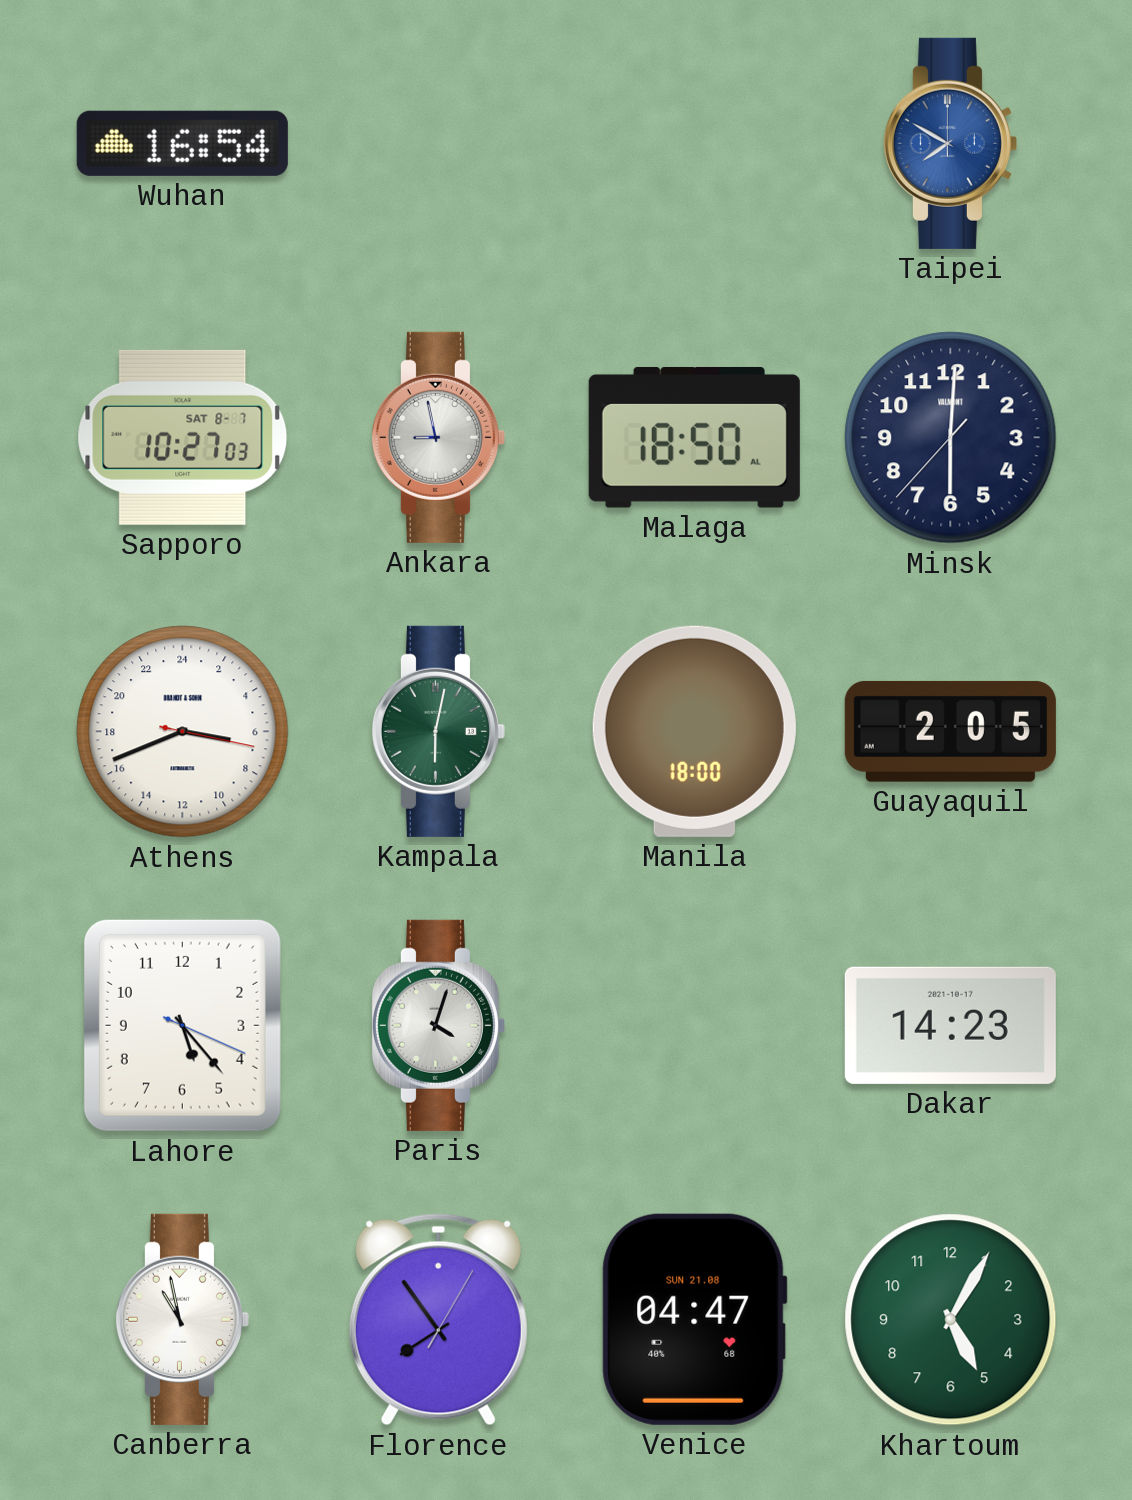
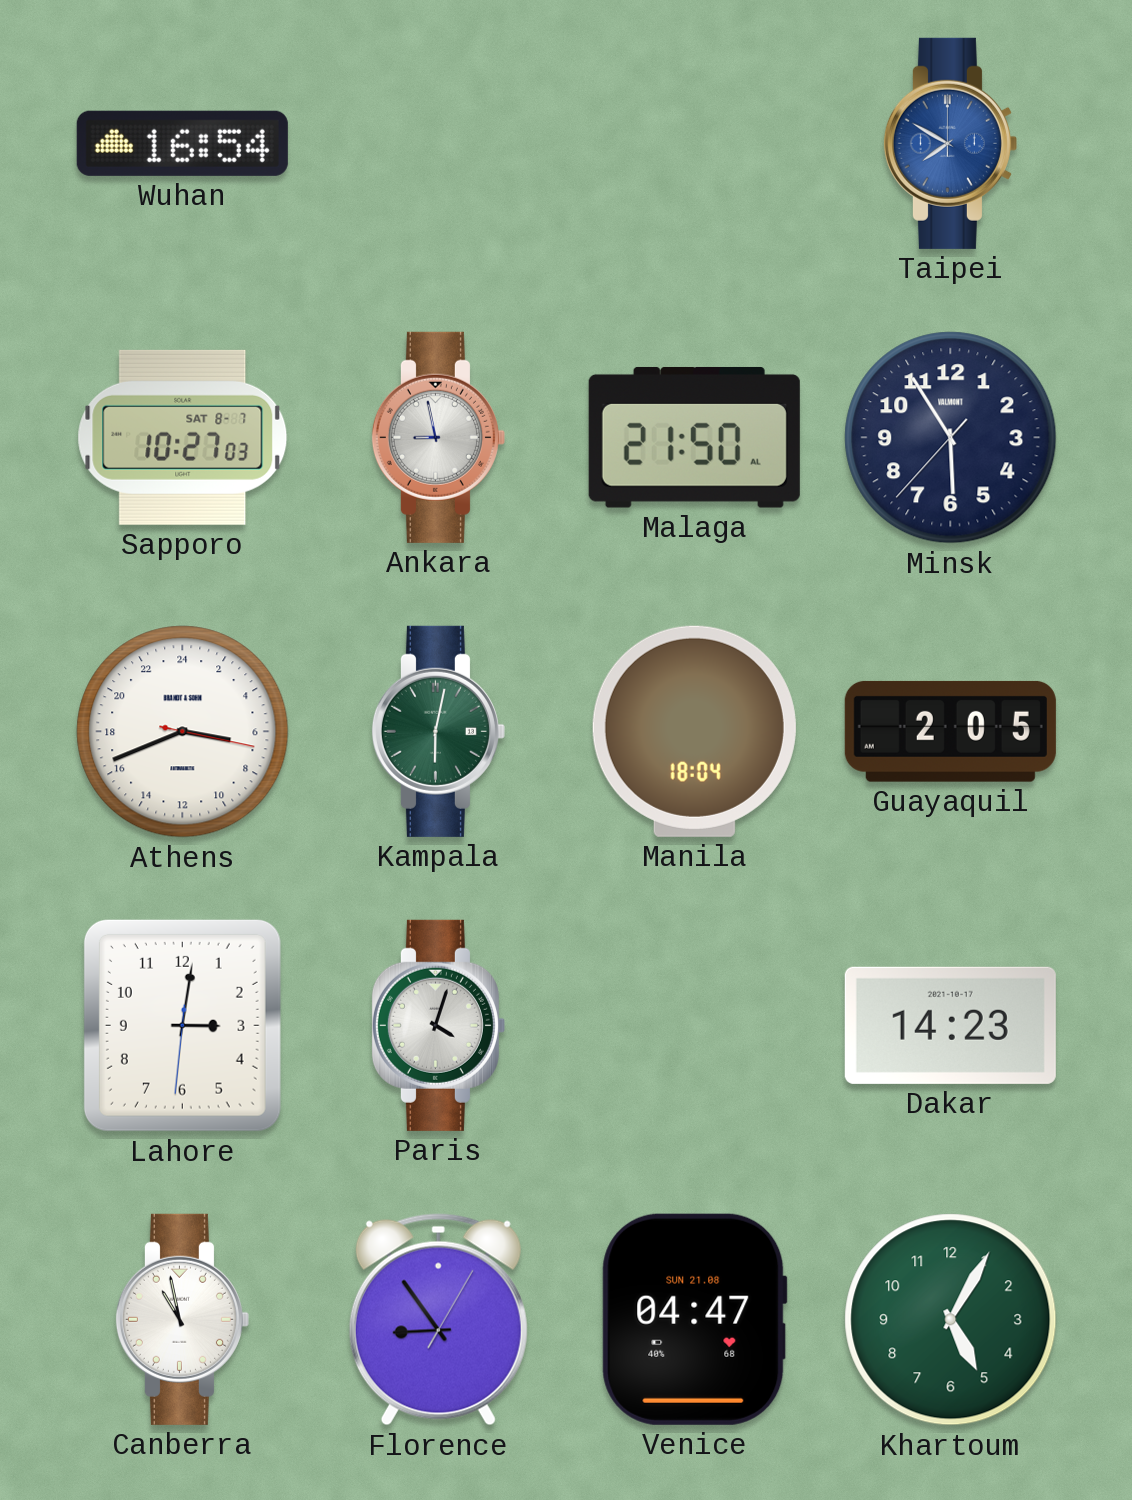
Malaga: 18:50 -> 21:50 (694, 437)
Minsk: 6:00 -> 5:54 (951, 438)
Manila: 18:00 -> 18:04 (694, 731)
Lahore: 5:23 -> 3:01 (182, 1025)
Florence: 7:54 -> 8:54 (438, 1320)
